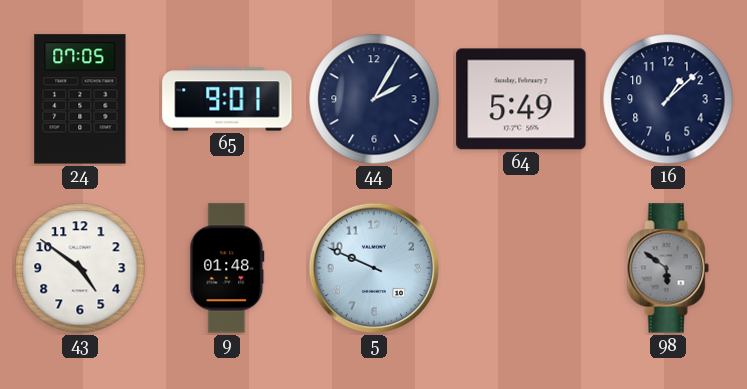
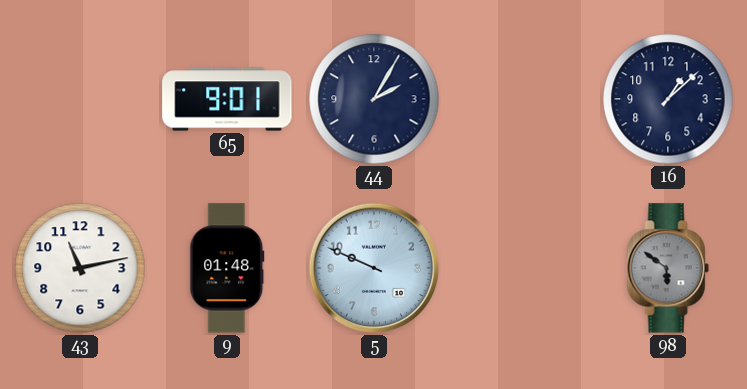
24: 07:05 -> none (80, 99)
64: 5:49 -> none (521, 99)
43: 4:51 -> 11:13 (80, 268)
